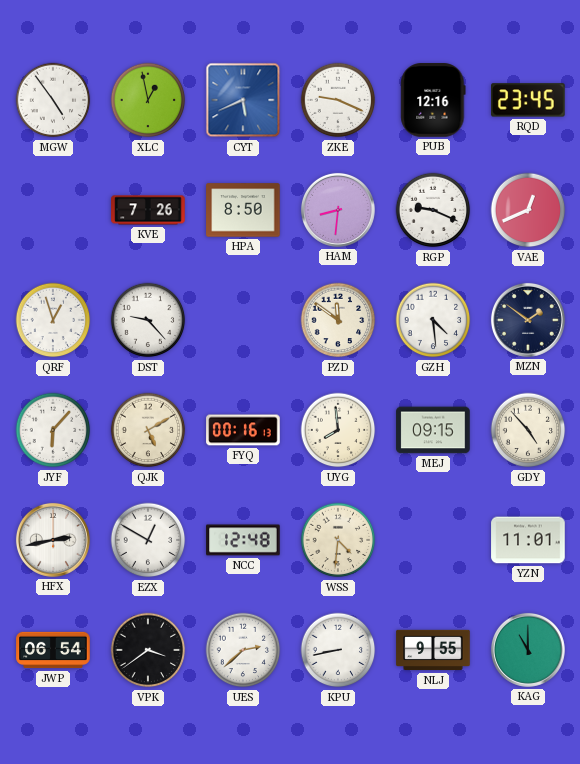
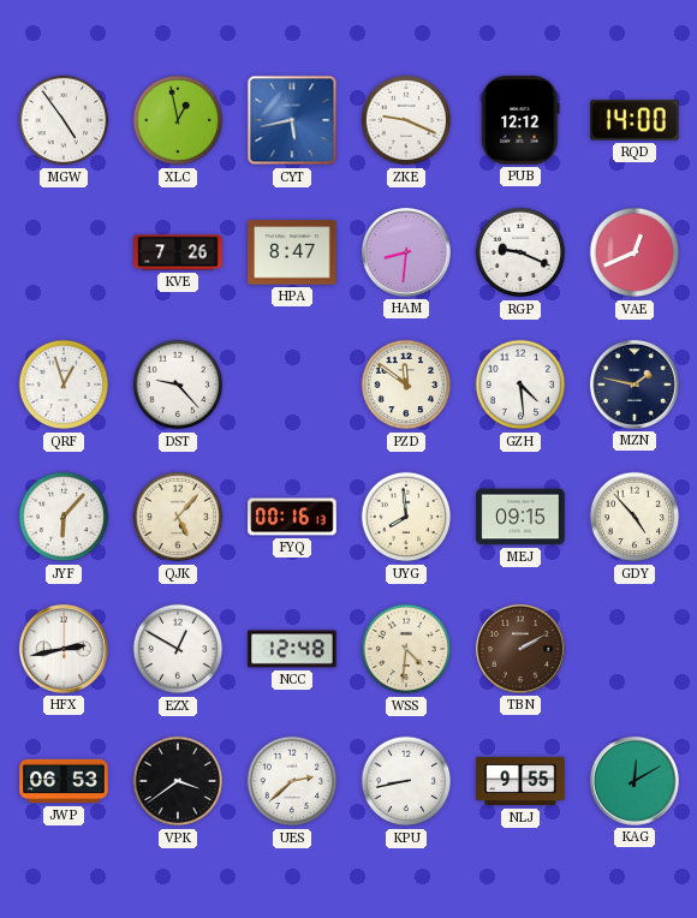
CYT: 5:41 -> 5:43 (292, 120)
PUB: 12:16 -> 12:12 (520, 120)
RQD: 23:45 -> 14:00 (635, 120)
HPA: 8:50 -> 8:47 (292, 252)
MZN: 1:51 -> 1:47 (635, 385)
QJK: 5:10 -> 5:07 (178, 517)
TBN: none -> 2:10 (520, 649)
YZN: 11:01 -> none (528, 540)
JWP: 06:54 -> 06:53 (64, 781)
KAG: 11:00 -> 12:10 (635, 781)
